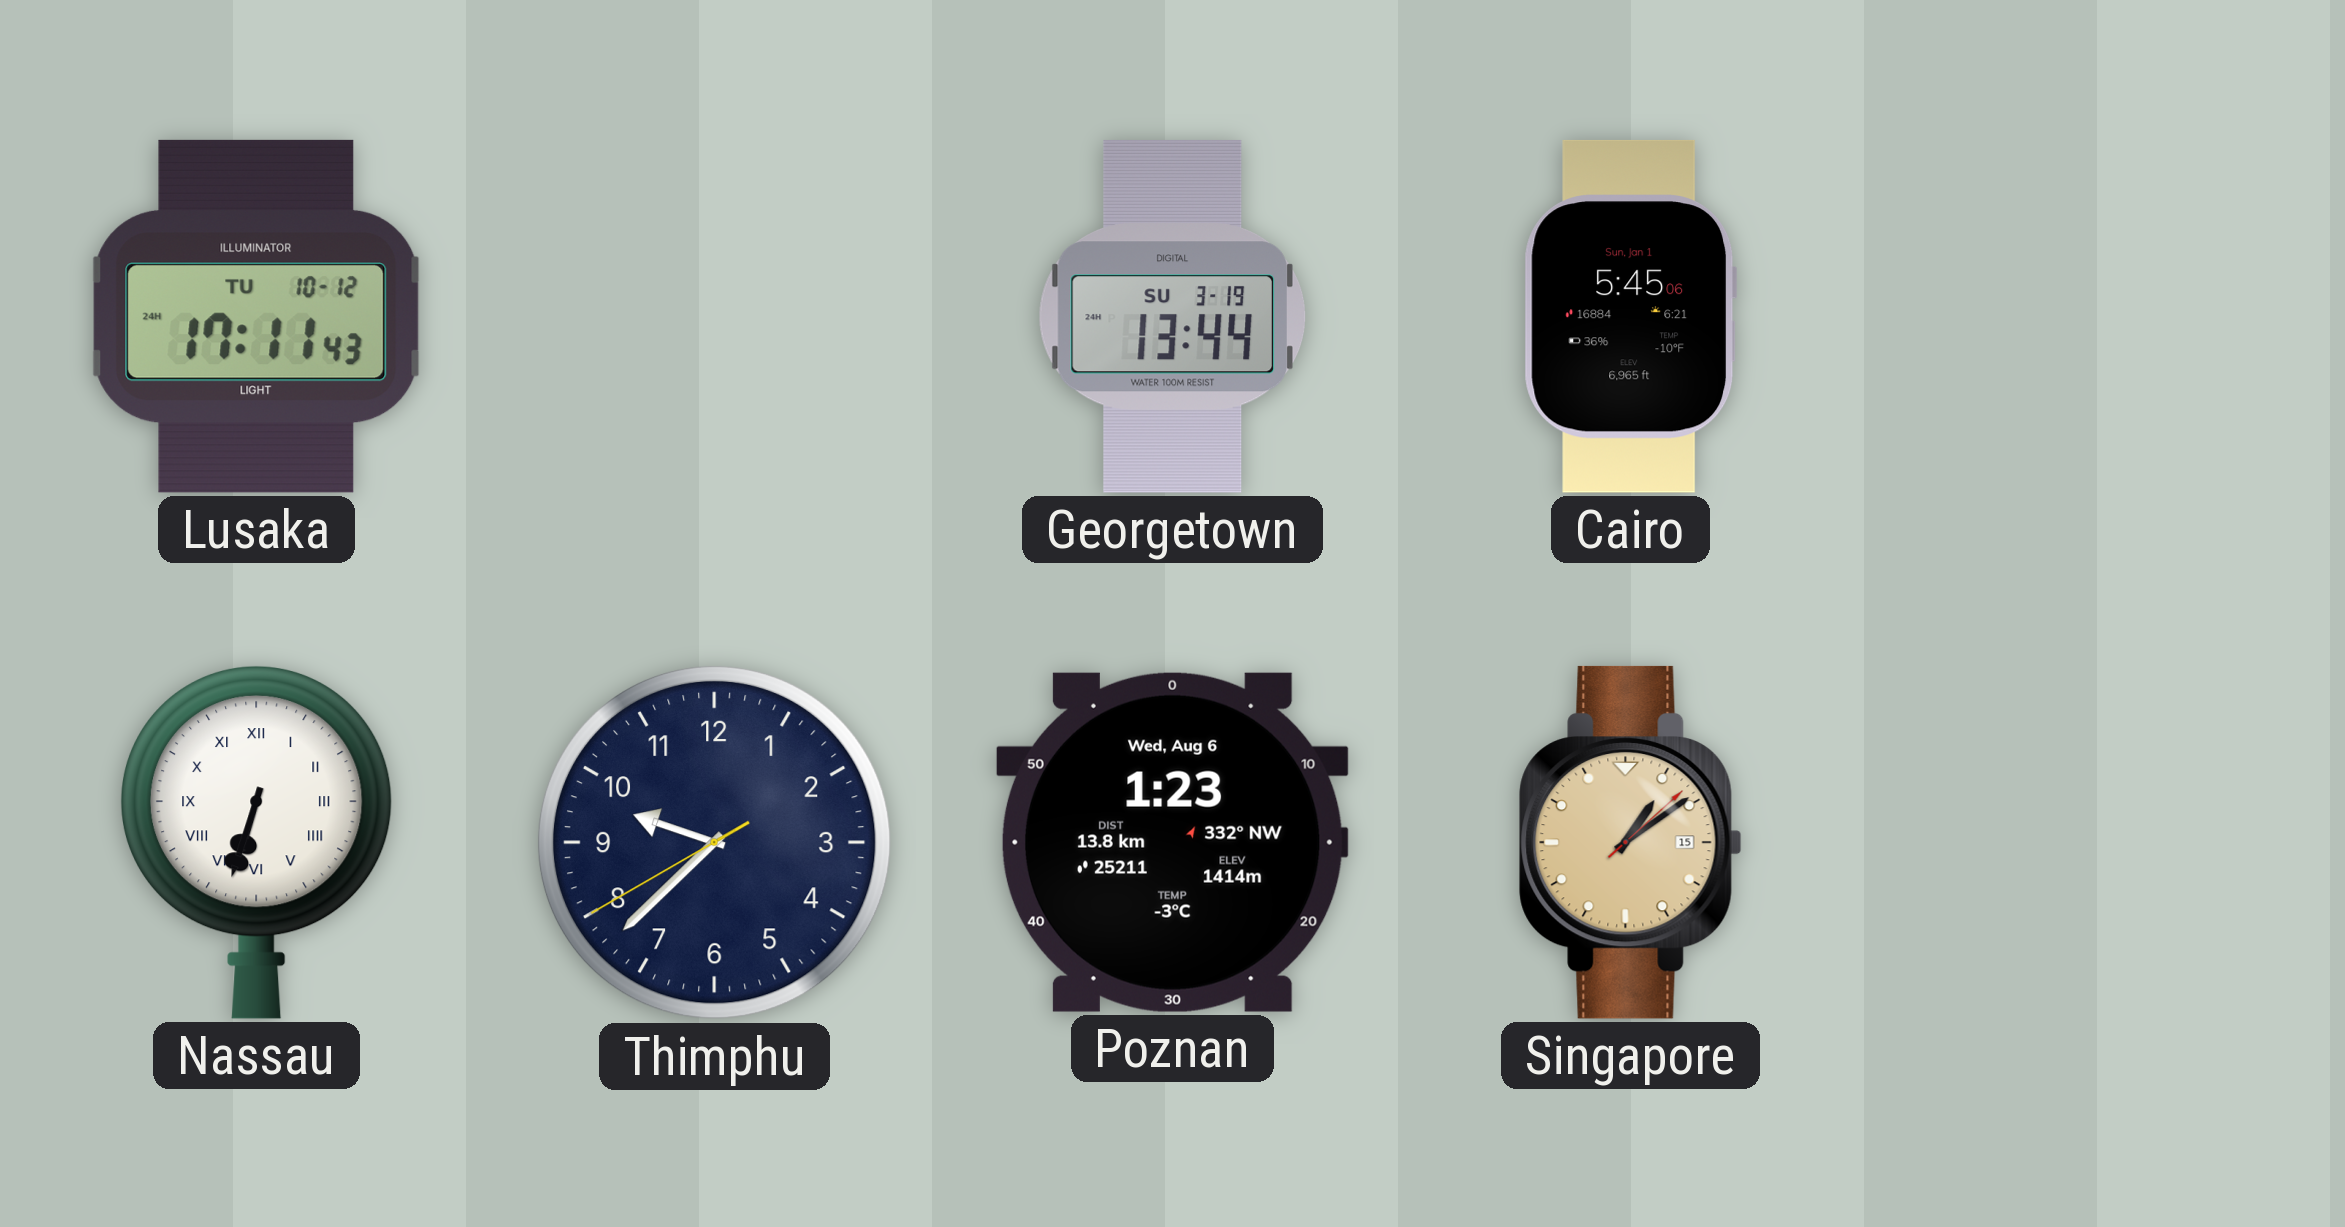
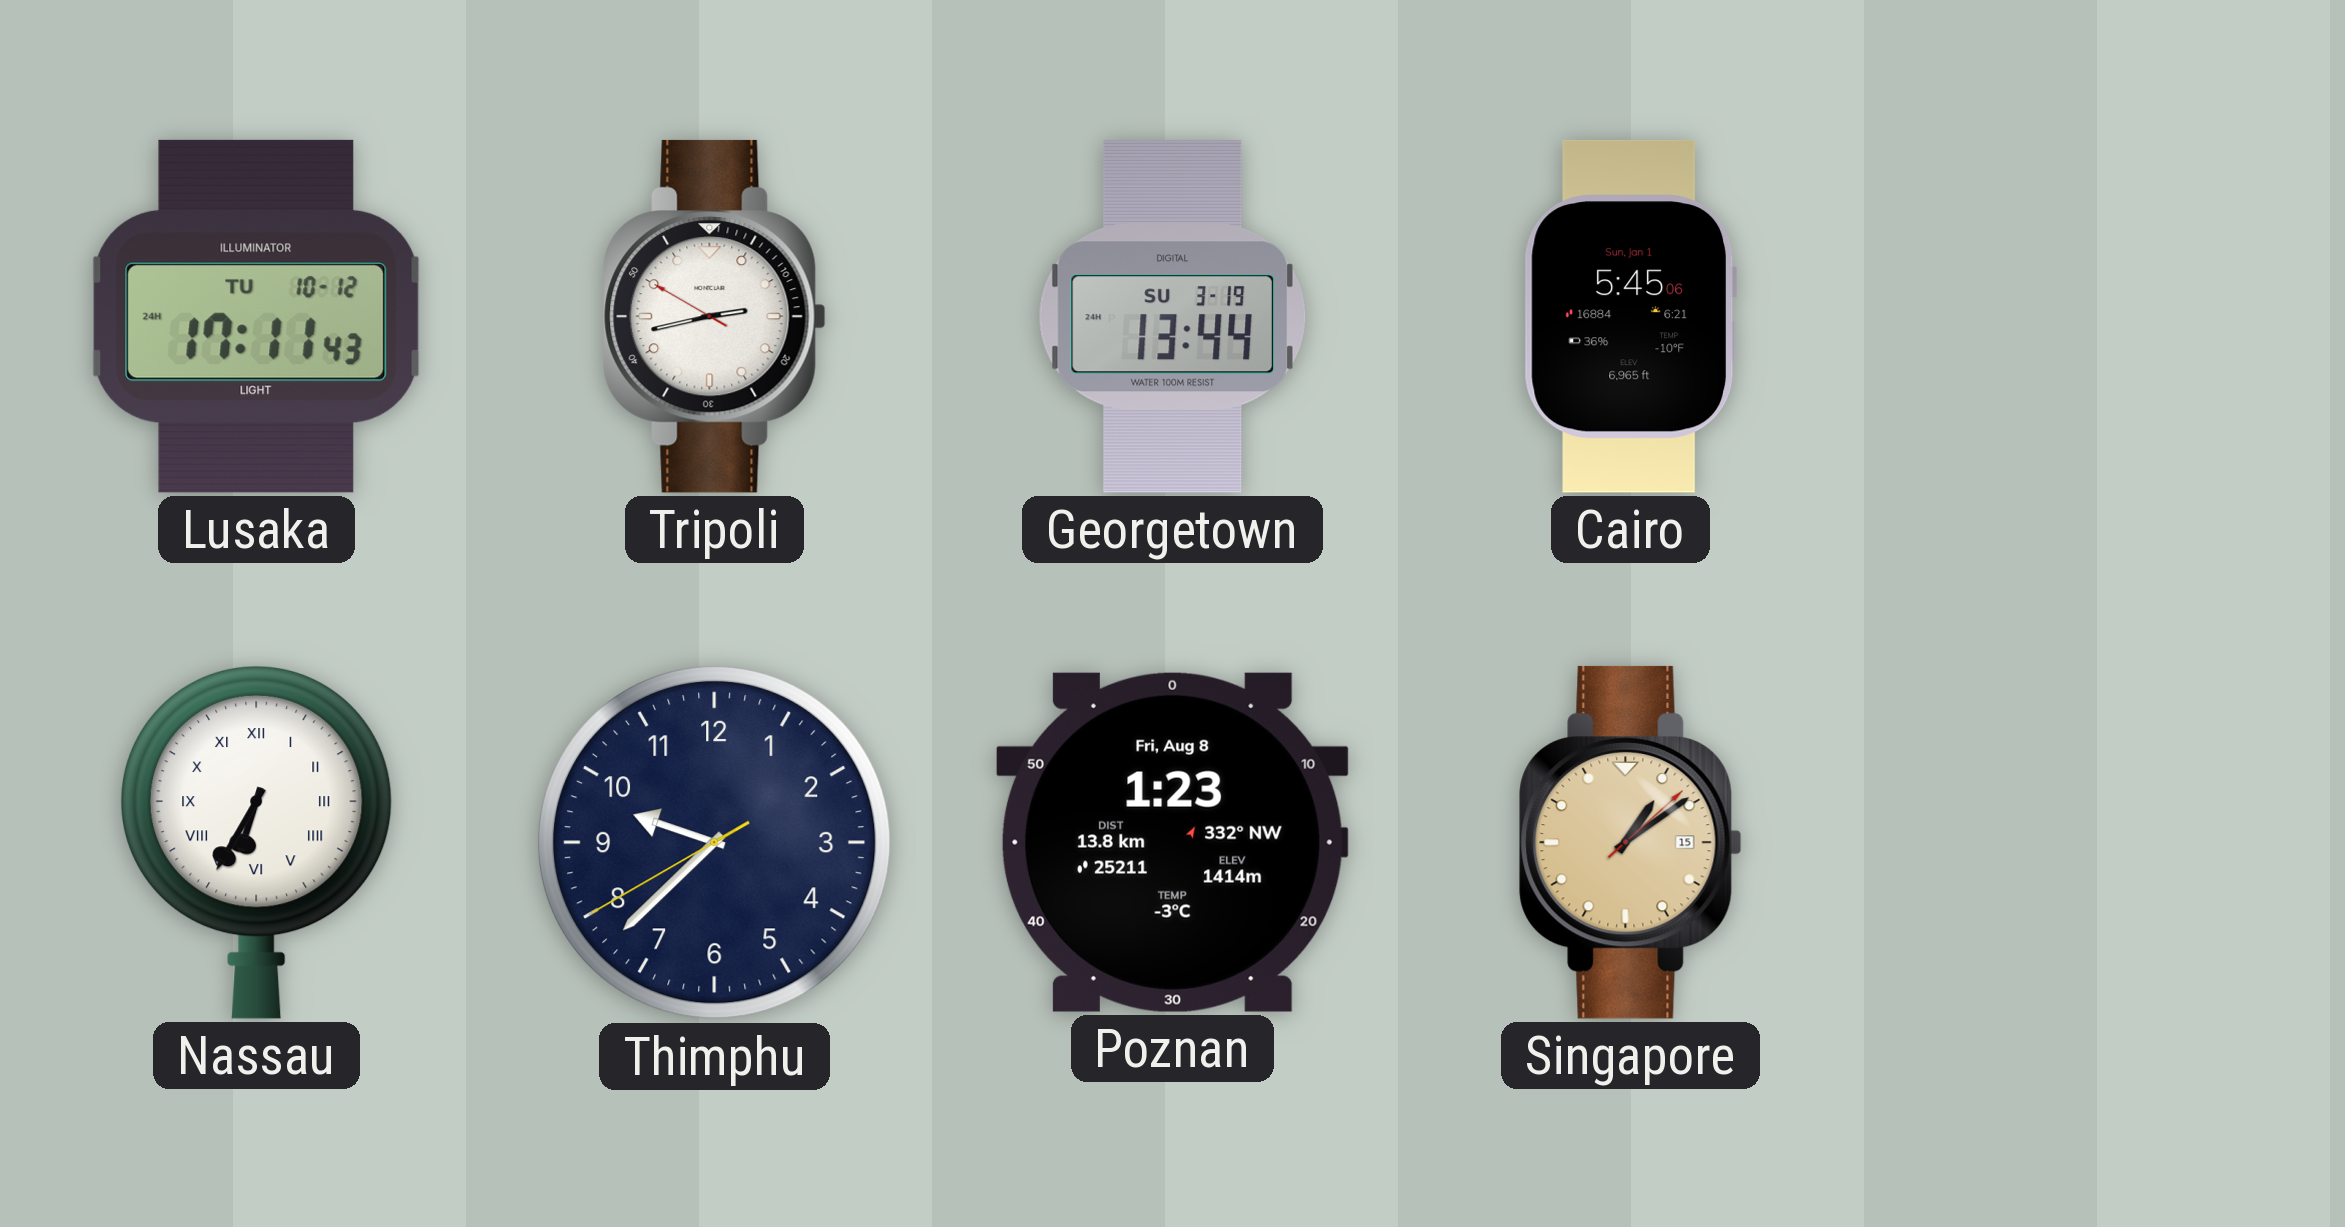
Tripoli: none -> 2:42 (715, 316)
Nassau: 6:33 -> 6:35 (256, 842)
Poznan date: Wed, Aug 6 -> Fri, Aug 8 (1172, 842)
